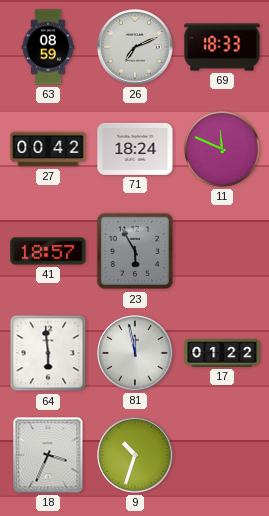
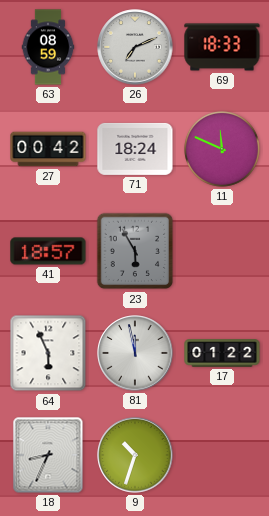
64: 5:59 -> 5:56 (48, 353)
18: 3:34 -> 8:34 (48, 455)
